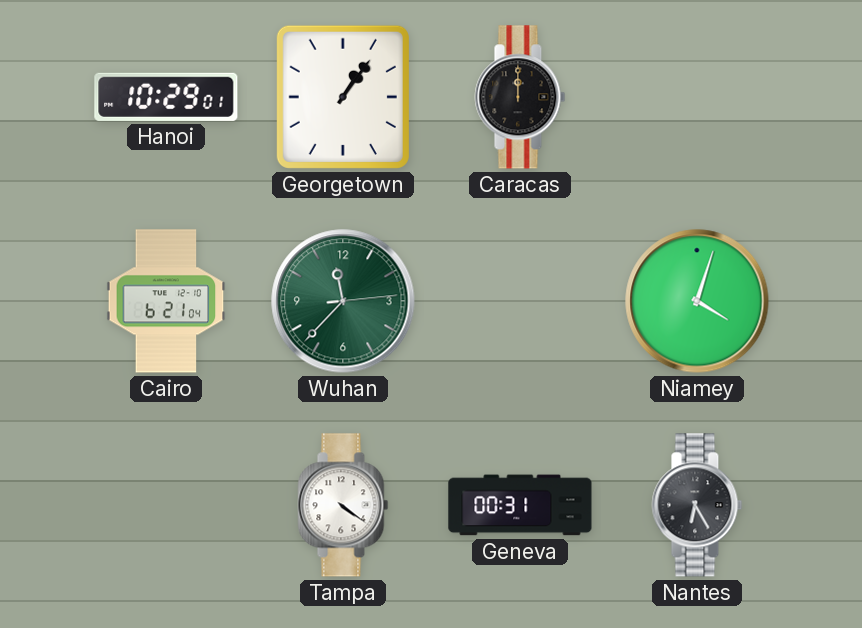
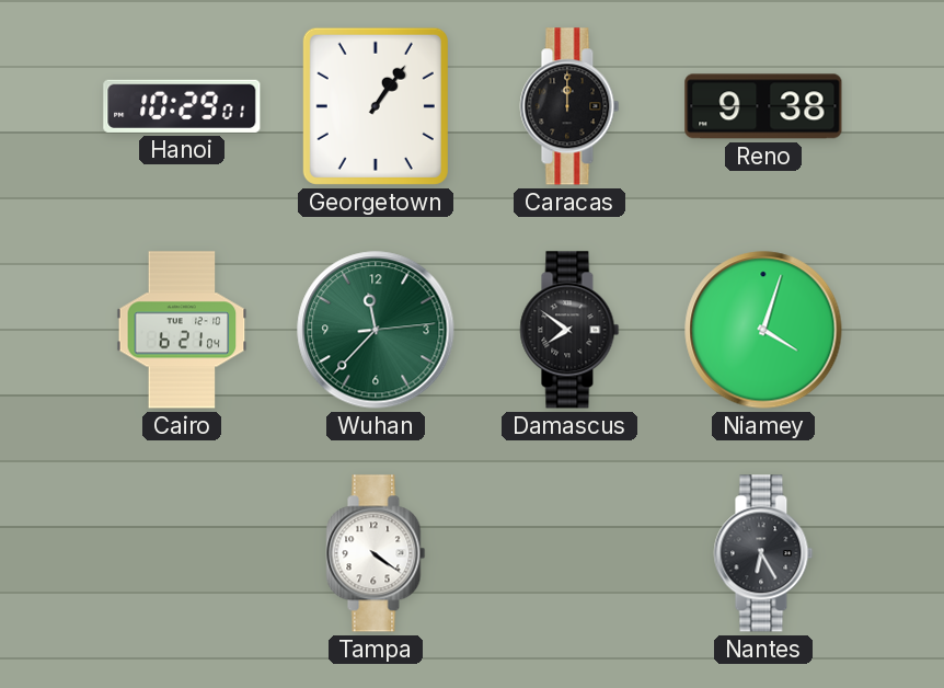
Reno: none -> 9:38 (763, 106)
Damascus: none -> 7:51 (569, 330)
Geneva: 00:31 -> none (520, 505)
